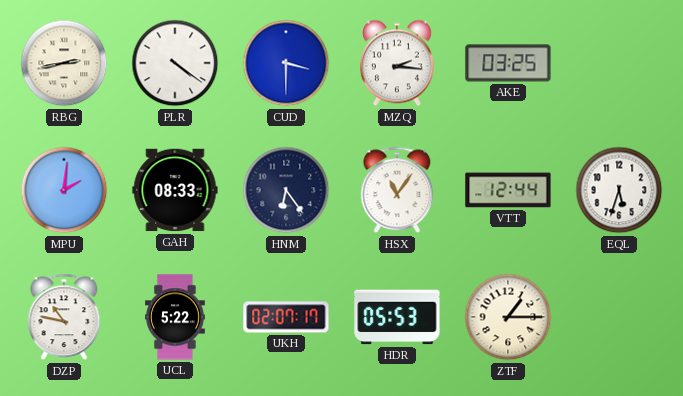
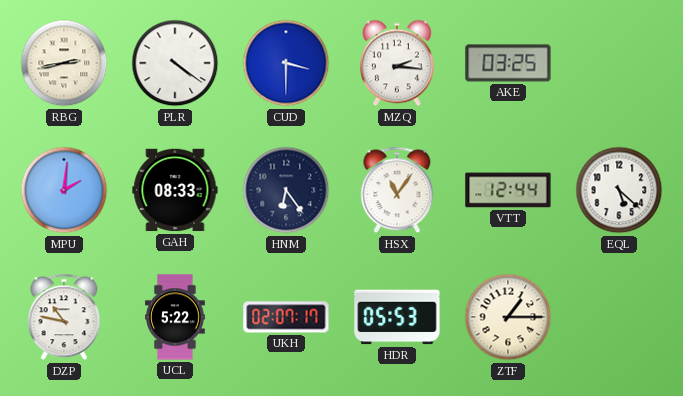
EQL: 5:33 -> 5:22 (619, 190)
